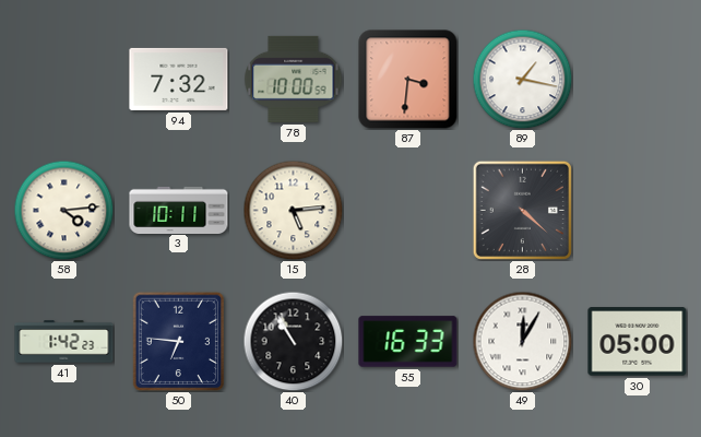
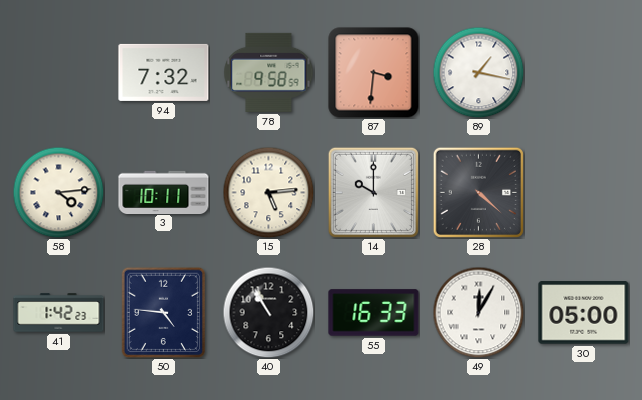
78: 10:00 -> 9:58 (269, 72)
14: none -> 10:00 (373, 192)
50: 6:46 -> 4:46 (164, 312)
